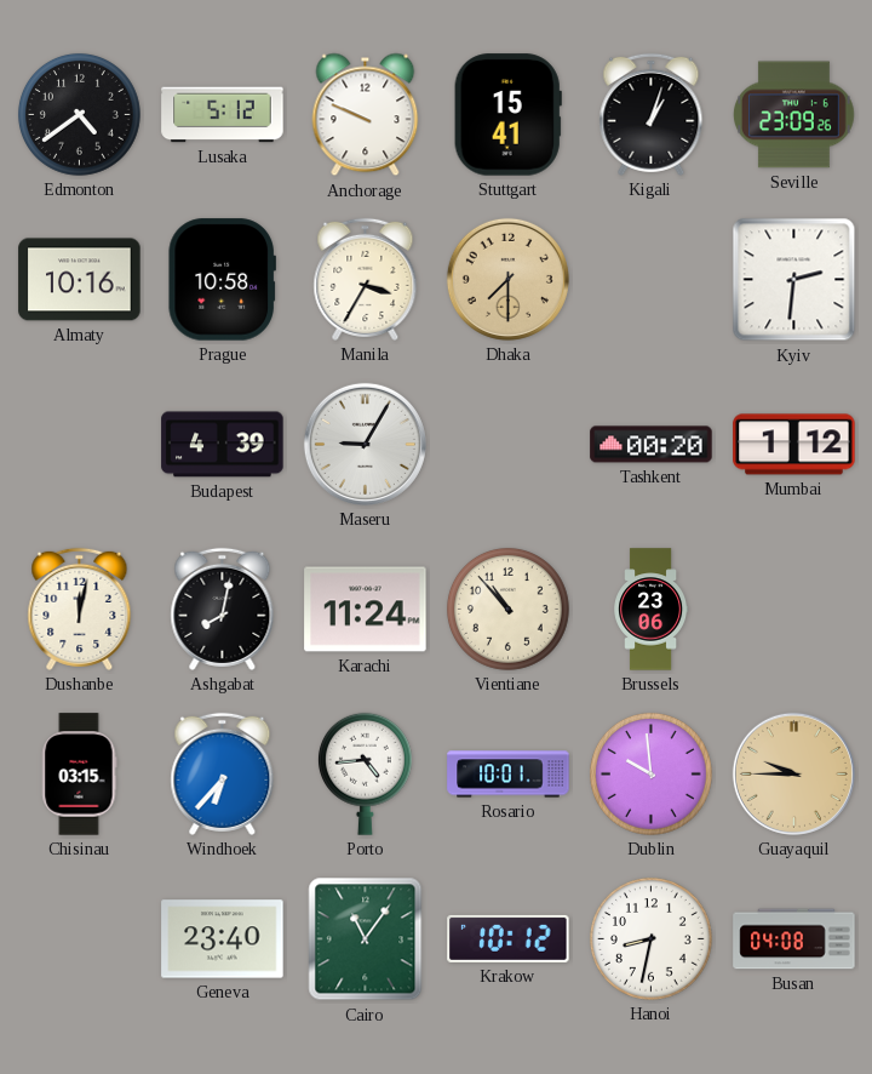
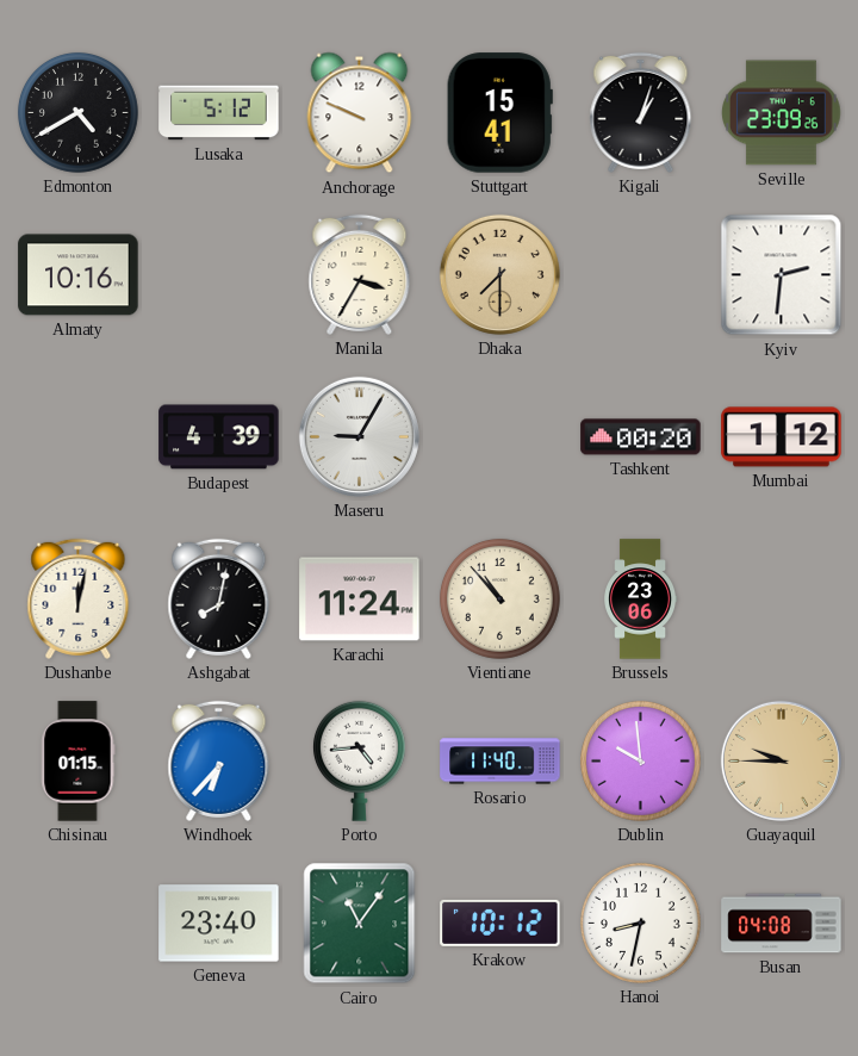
Edmonton: 4:39 -> 4:40 (77, 113)
Prague: 10:58 -> none (222, 280)
Chisinau: 03:15 -> 01:15 (79, 762)
Rosario: 10:01 -> 11:40 (500, 762)
